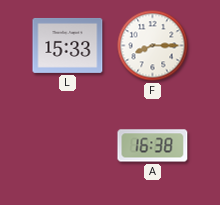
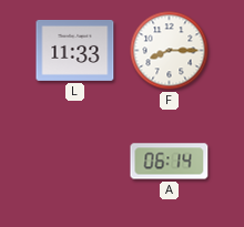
L: 15:33 -> 11:33 (75, 50)
A: 16:38 -> 06:14 (170, 162)
